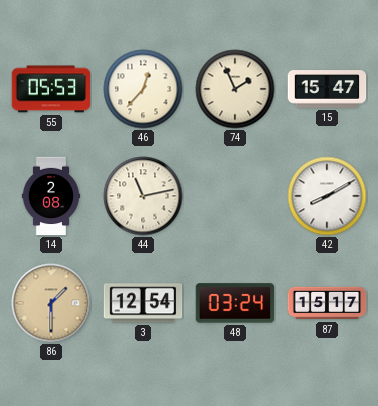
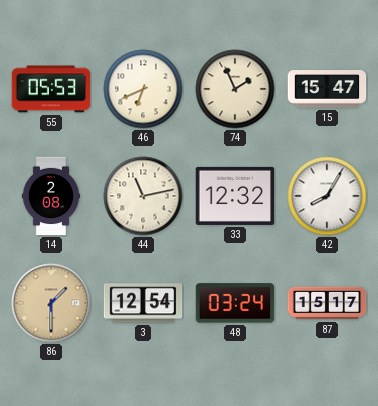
46: 12:37 -> 6:41 (143, 89)
33: none -> 12:32 (235, 196)
42: 8:10 -> 8:05 (327, 196)
